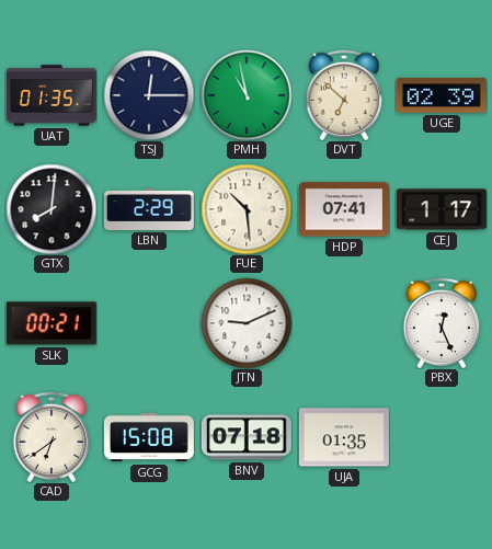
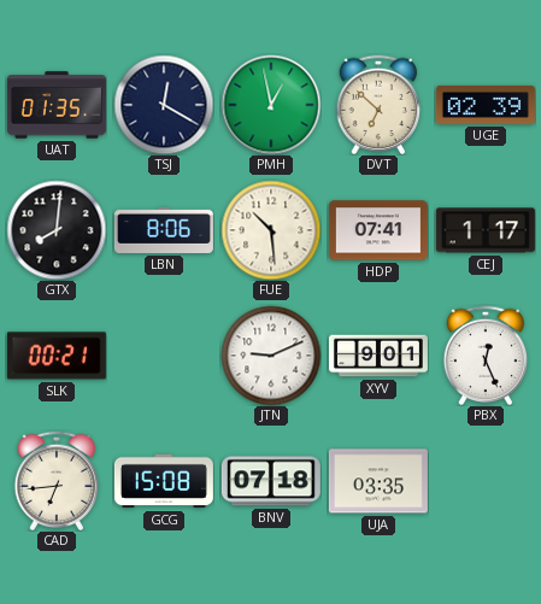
TSJ: 12:15 -> 12:20 (164, 105)
PMH: 10:58 -> 12:58 (271, 105)
LBN: 2:29 -> 8:06 (164, 230)
XYV: none -> 9:01 (378, 356)
CAD: 6:39 -> 6:44 (57, 480)
UJA: 01:35 -> 03:35 (378, 481)
